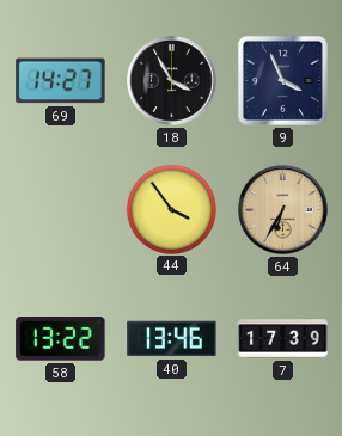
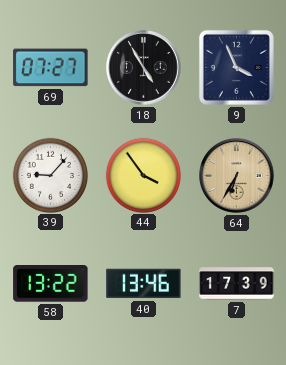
69: 14:27 -> 07:27 (51, 68)
18: 3:55 -> 4:55 (144, 68)
39: none -> 9:07 (50, 175)
